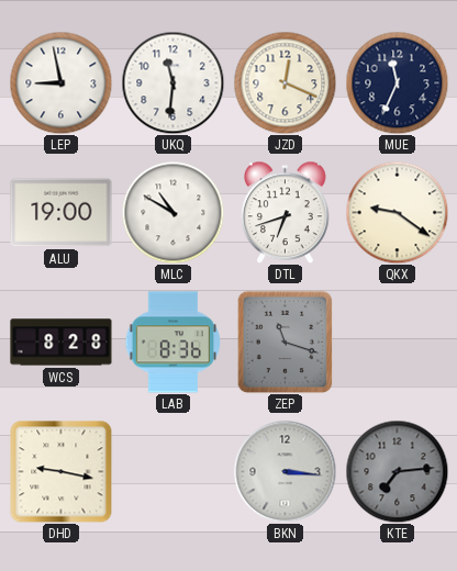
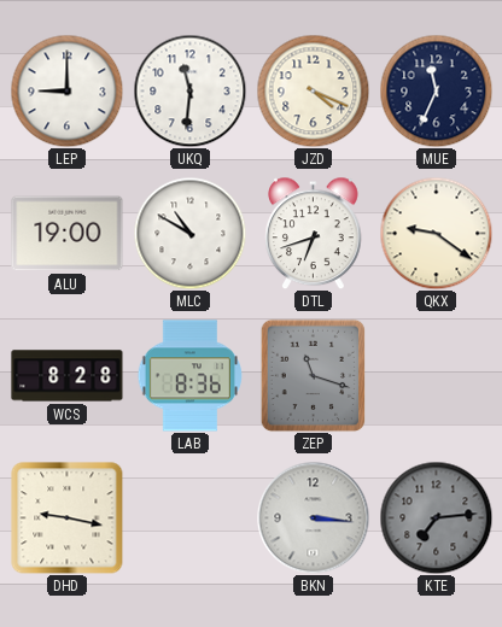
LEP: 8:58 -> 9:00 (66, 90)
JZD: 12:19 -> 4:19 (313, 90)
